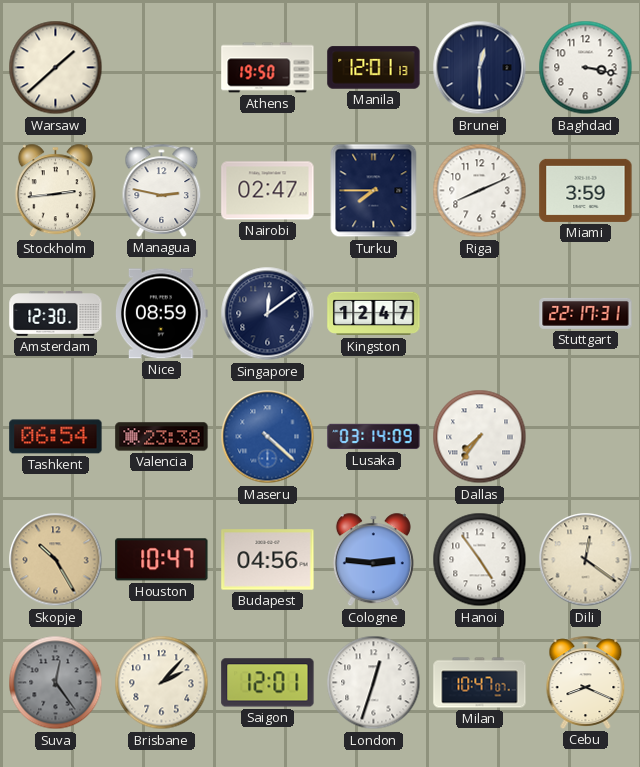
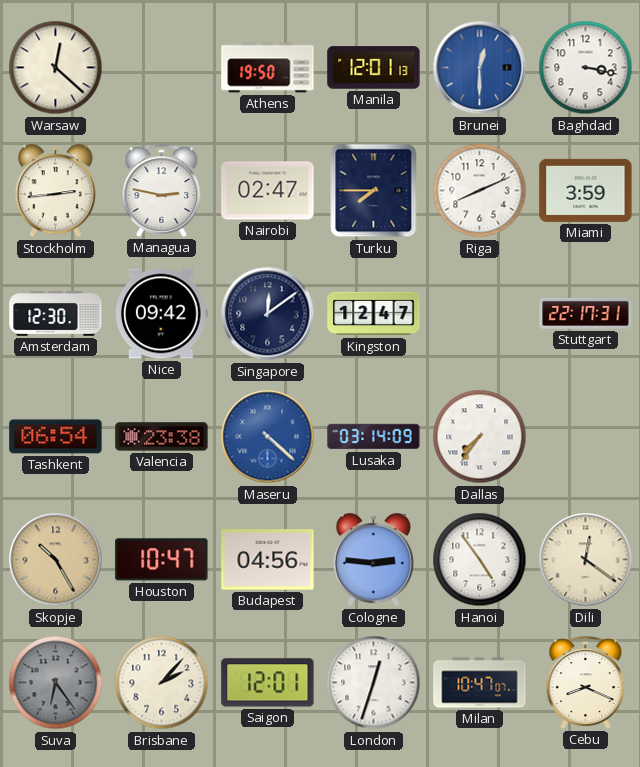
Warsaw: 1:38 -> 12:22 (56, 68)
Brunei dial: navy -> blue (480, 68)
Nice: 08:59 -> 09:42 (162, 314)
Suva: 12:24 -> 6:24 (56, 683)
